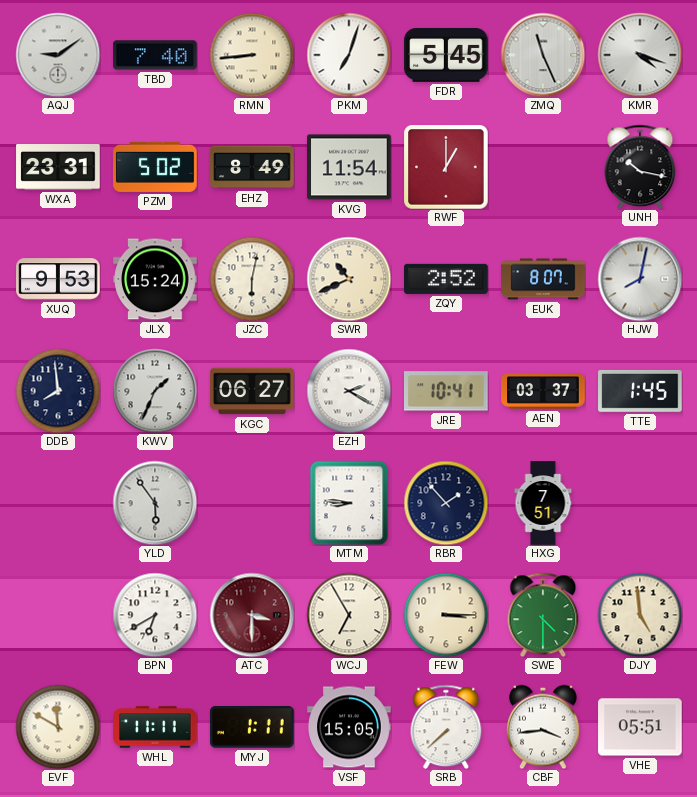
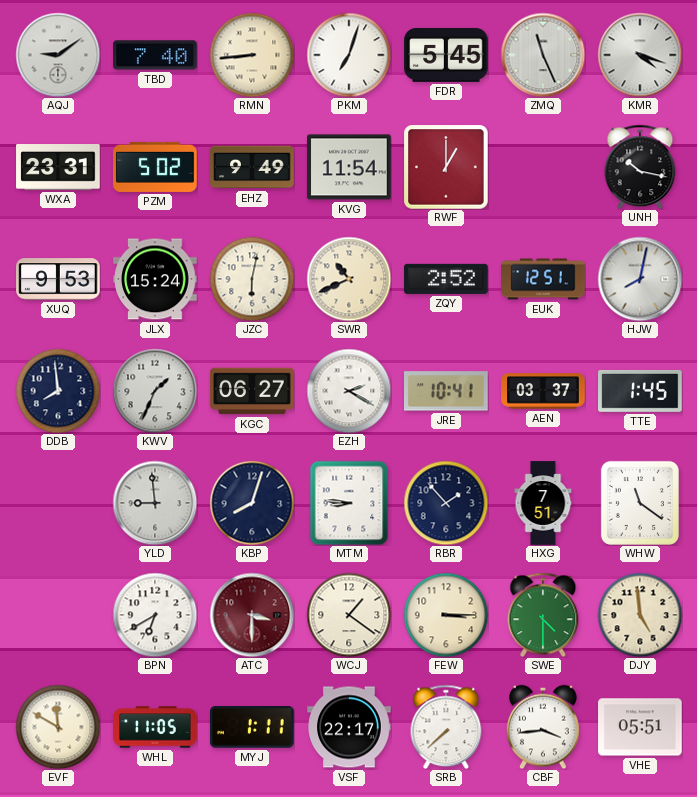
EHZ: 8:49 -> 9:49 (252, 167)
EUK: 8:07 -> 12:51 (543, 279)
YLD: 5:54 -> 8:59 (155, 503)
KBP: none -> 8:03 (252, 503)
WHW: none -> 11:21 (640, 503)
WCJ: 6:55 -> 1:21 (349, 615)
WHL: 11:11 -> 11:05 (155, 727)
VSF: 15:05 -> 22:17 (349, 727)
